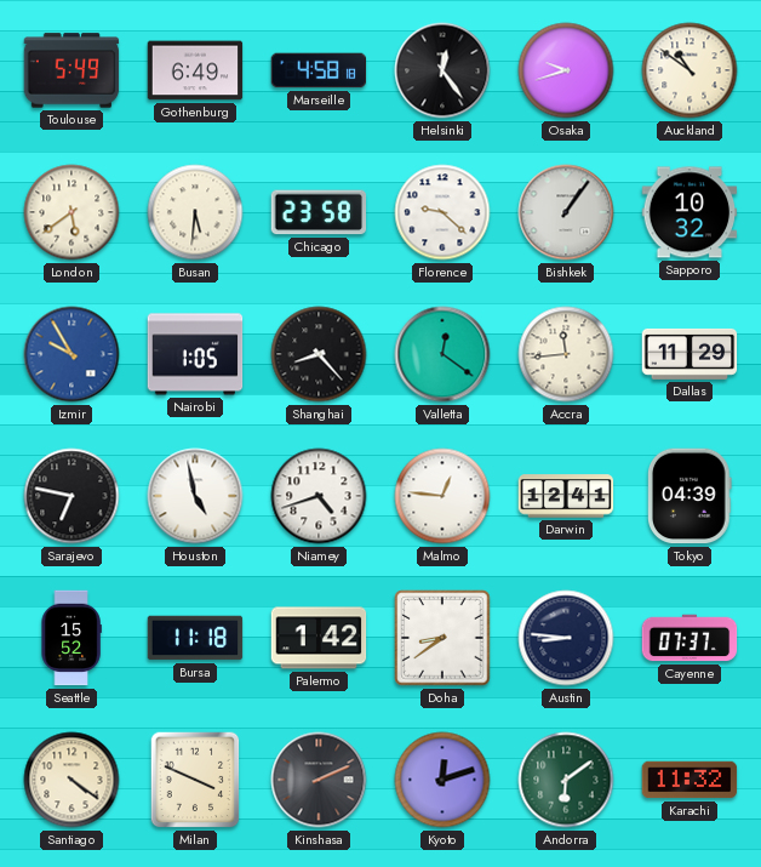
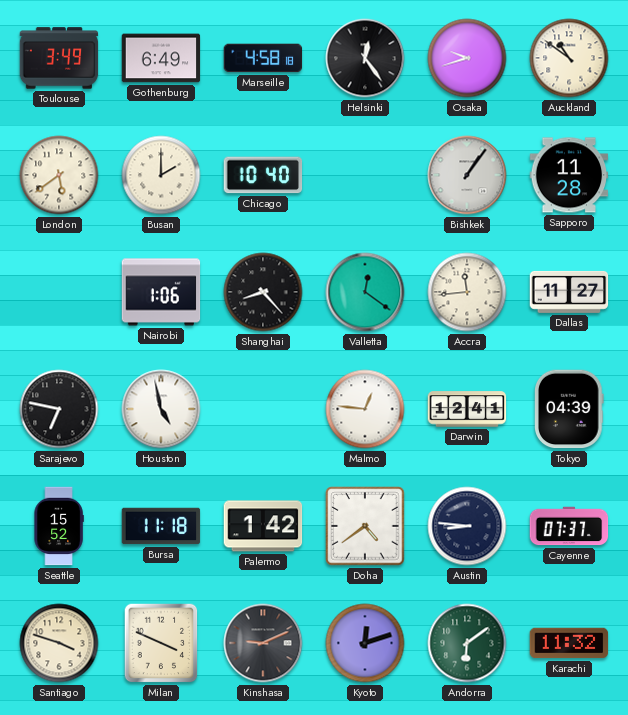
Toulouse: 5:49 -> 3:49 (59, 58)
Busan: 5:31 -> 2:00 (161, 175)
Chicago: 23:58 -> 10:40 (263, 175)
Florence: 9:22 -> none (442, 212)
Sapporo: 10:32 -> 11:28 (569, 175)
Izmir: 9:55 -> none (71, 354)
Nairobi: 1:05 -> 1:06 (161, 292)
Dallas: 11:29 -> 11:27 (569, 292)
Niamey: 4:42 -> none (319, 496)
Doha: 8:39 -> 4:39 (365, 526)
Santiago: 4:21 -> 3:48 (59, 643)
Kinshasa: 2:11 -> 9:11 (263, 643)
